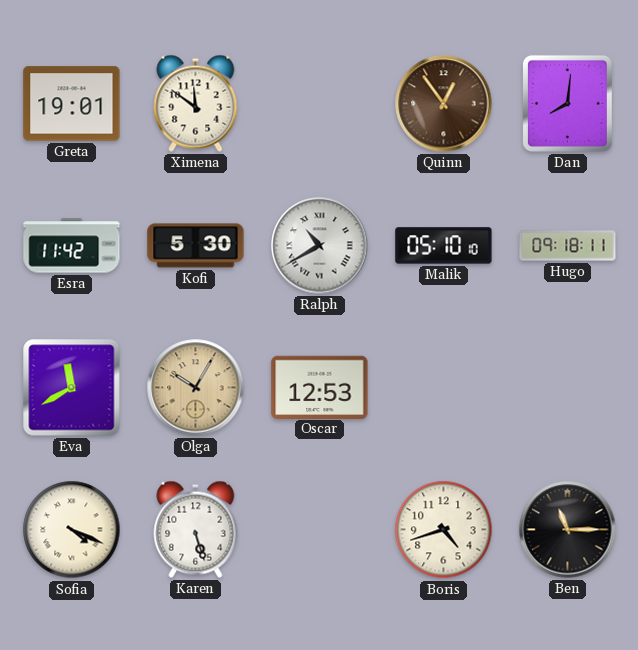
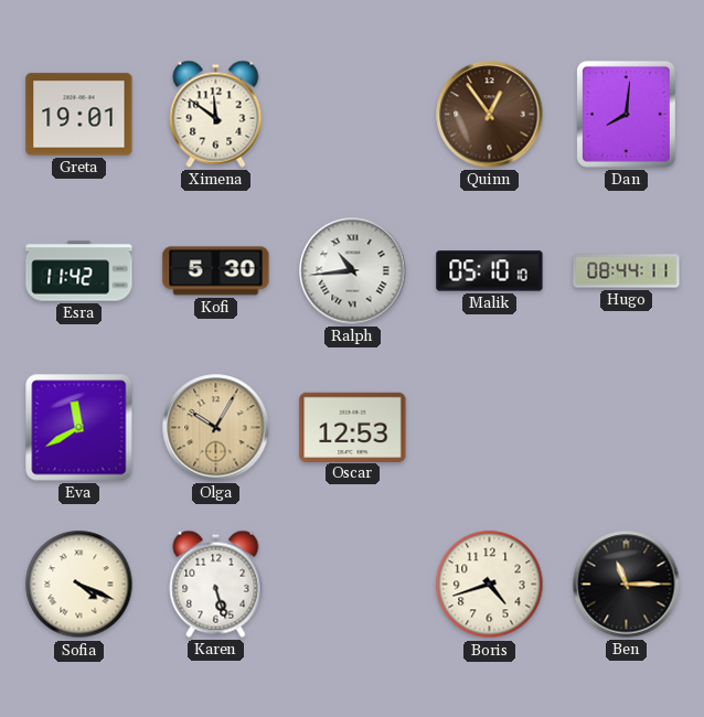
Ralph: 10:40 -> 10:44 (353, 271)
Hugo: 09:18 -> 08:44 (627, 271)
